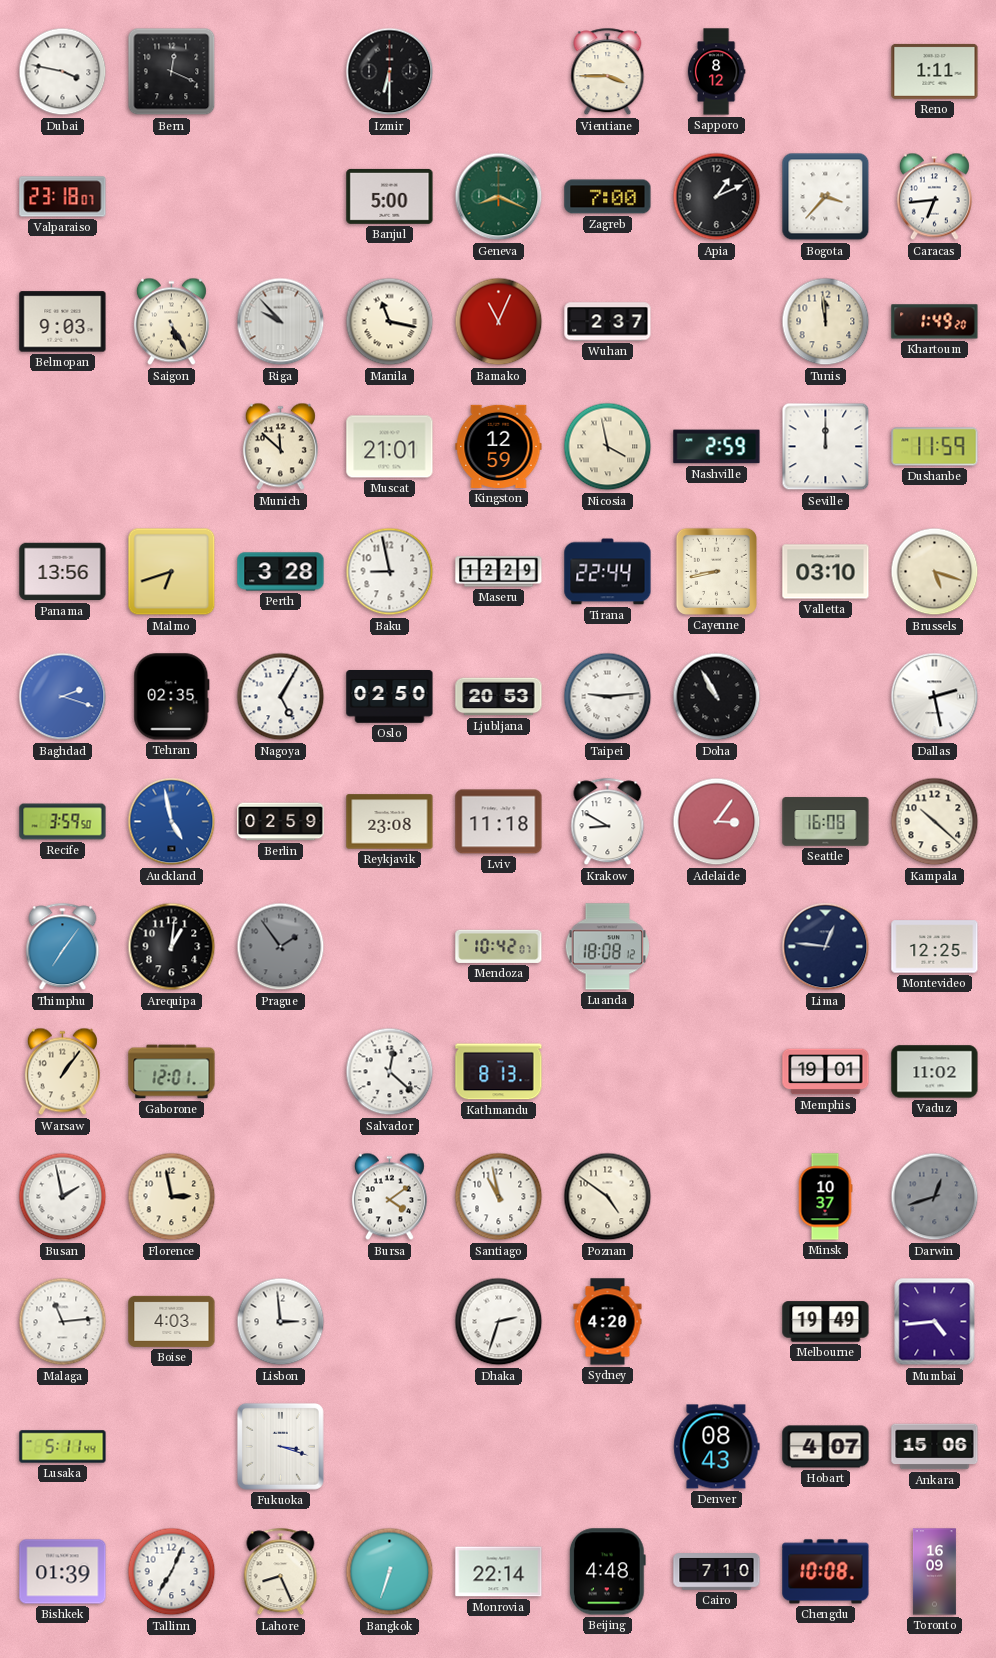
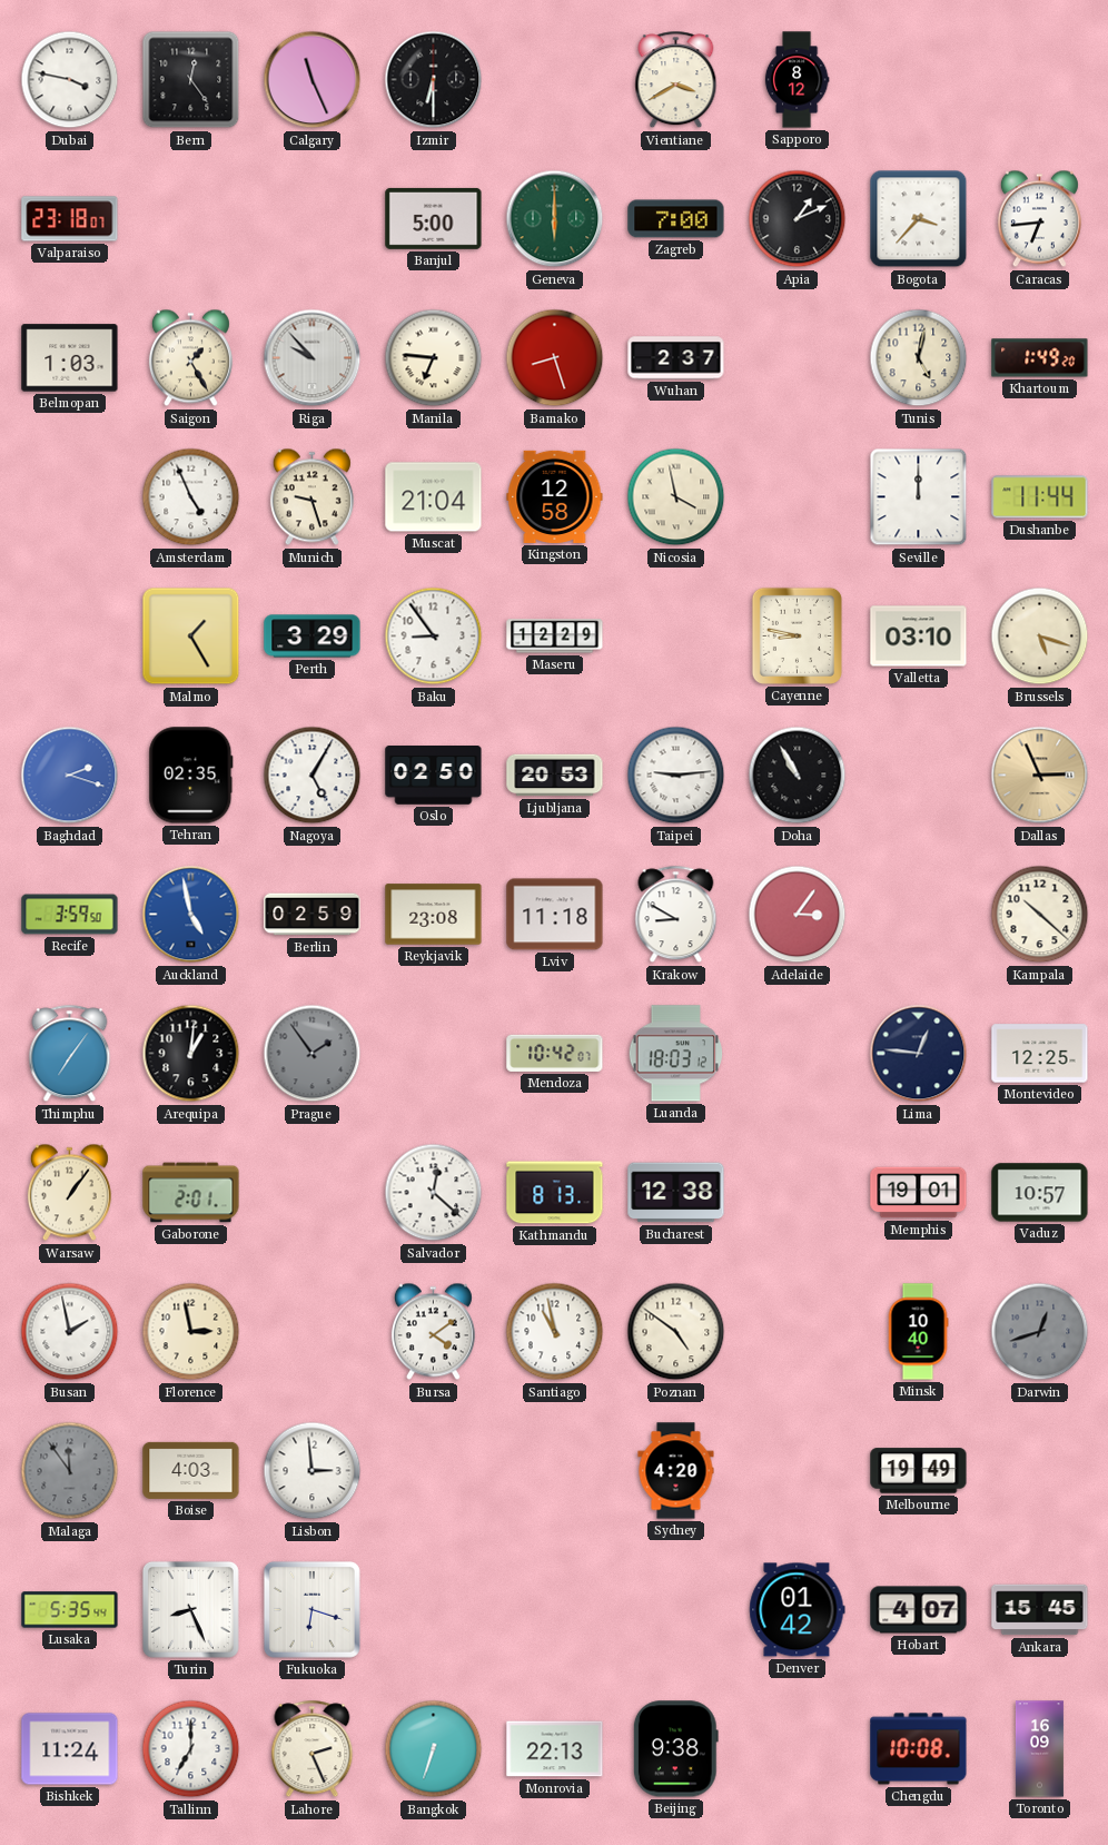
Bern: 12:19 -> 12:24 (191, 80)
Calgary: none -> 11:26 (313, 80)
Vientiane: 3:45 -> 3:40 (676, 80)
Reno: 1:11 -> none (935, 71)
Geneva: 8:19 -> 6:00 (555, 219)
Belmopan: 9:03 -> 1:03 (70, 358)
Saigon: 5:25 -> 1:25 (190, 358)
Manila: 11:17 -> 6:46 (434, 358)
Bamako: 11:04 -> 8:27 (555, 358)
Tunis: 11:59 -> 5:02 (919, 358)
Amsterdam: none -> 4:56 (191, 497)
Munich: 11:52 -> 9:27 (311, 497)
Muscat: 21:01 -> 21:04 (434, 497)
Kingston: 12:59 -> 12:58 (555, 496)
Nashville: 2:59 -> none (717, 447)
Dushanbe: 11:59 -> 11:44 (1040, 497)
Panama: 13:56 -> none (63, 572)
Malmo: 6:42 -> 1:25 (191, 637)
Perth: 3:28 -> 3:29 (313, 637)
Baku: 8:58 -> 8:54 (434, 637)
Tirana: 22:44 -> none (608, 572)
Cayenne: 8:43 -> 8:47 (797, 635)
Dallas: 2:28 -> 2:56 (1040, 776)
Dallas dial: white -> champagne (1040, 776)
Seattle: 16:08 -> none (826, 822)
Luanda: 18:08 -> 18:03 (675, 1054)
Gaborone: 12:01 -> 2:01 (191, 1193)
Bucharest: none -> 12:38 (676, 1193)
Vaduz: 11:02 -> 10:57 (1040, 1193)
Minsk: 10:37 -> 10:40 (918, 1332)
Malaga: 11:14 -> 11:54 (70, 1471)
Malaga dial: white -> grey (70, 1471)
Dhaka: 2:33 -> none (499, 1322)
Mumbai: 4:44 -> none (935, 1322)
Lusaka: 5:11 -> 5:35 (70, 1610)
Turin: none -> 8:26 (190, 1609)
Fukuoka: 3:18 -> 6:18 (311, 1609)
Denver: 08:43 -> 01:42 (798, 1610)
Ankara: 15:06 -> 15:45 (1040, 1610)
Bishkek: 01:39 -> 11:24 (70, 1749)
Tallinn: 7:04 -> 7:00 (191, 1749)
Lahore: 8:26 -> 2:26 (313, 1749)
Monrovia: 22:14 -> 22:13 (555, 1749)
Beijing: 4:48 -> 9:38 (675, 1749)
Cairo: 7:10 -> none (717, 1572)
